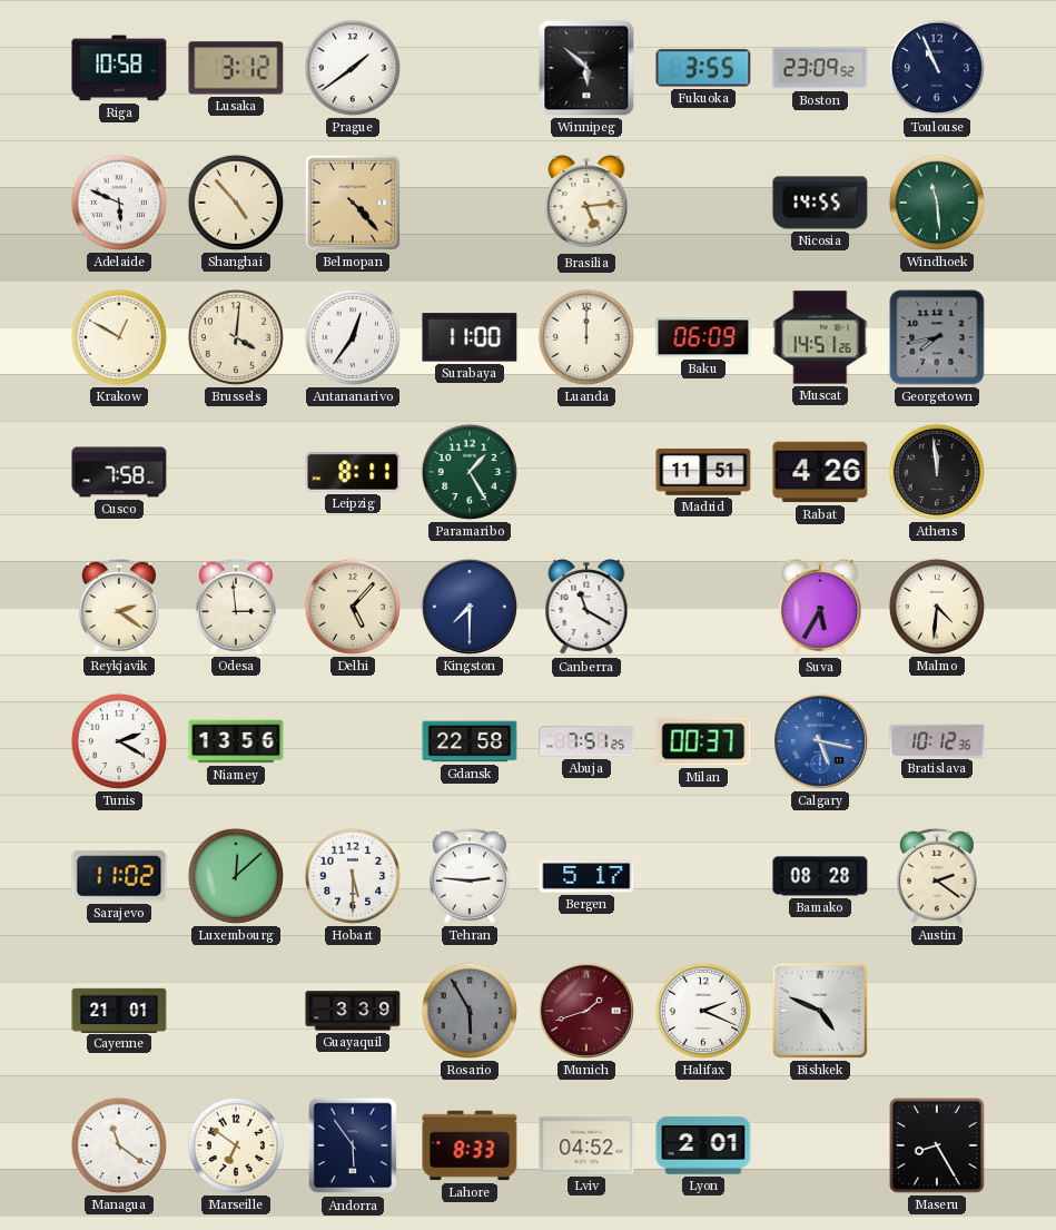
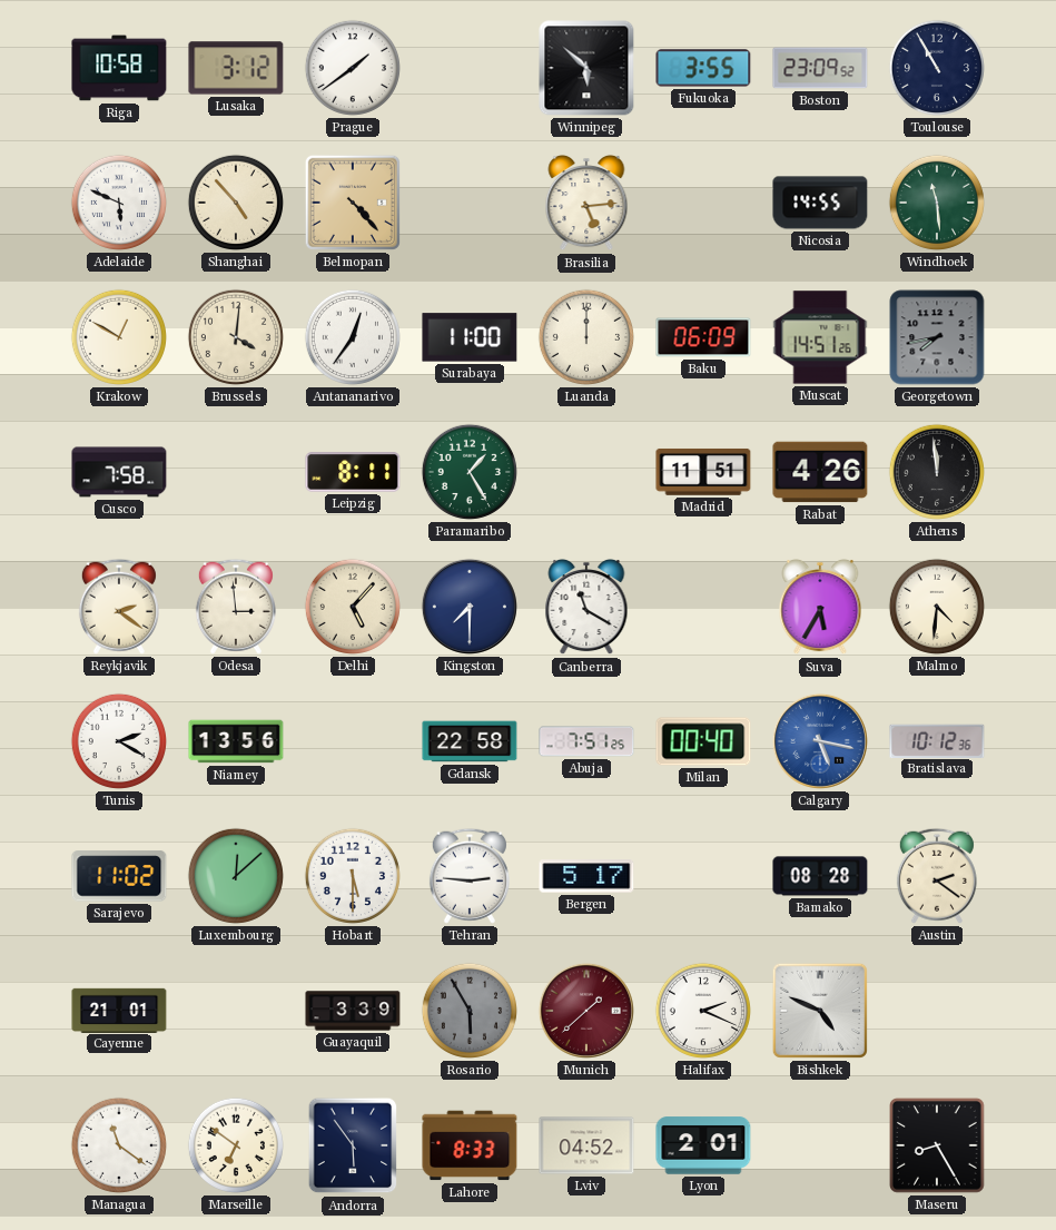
Toulouse: 10:56 -> 10:55 (937, 68)
Milan: 00:37 -> 00:40 (703, 741)
Munich: 1:42 -> 1:38 (586, 1011)
